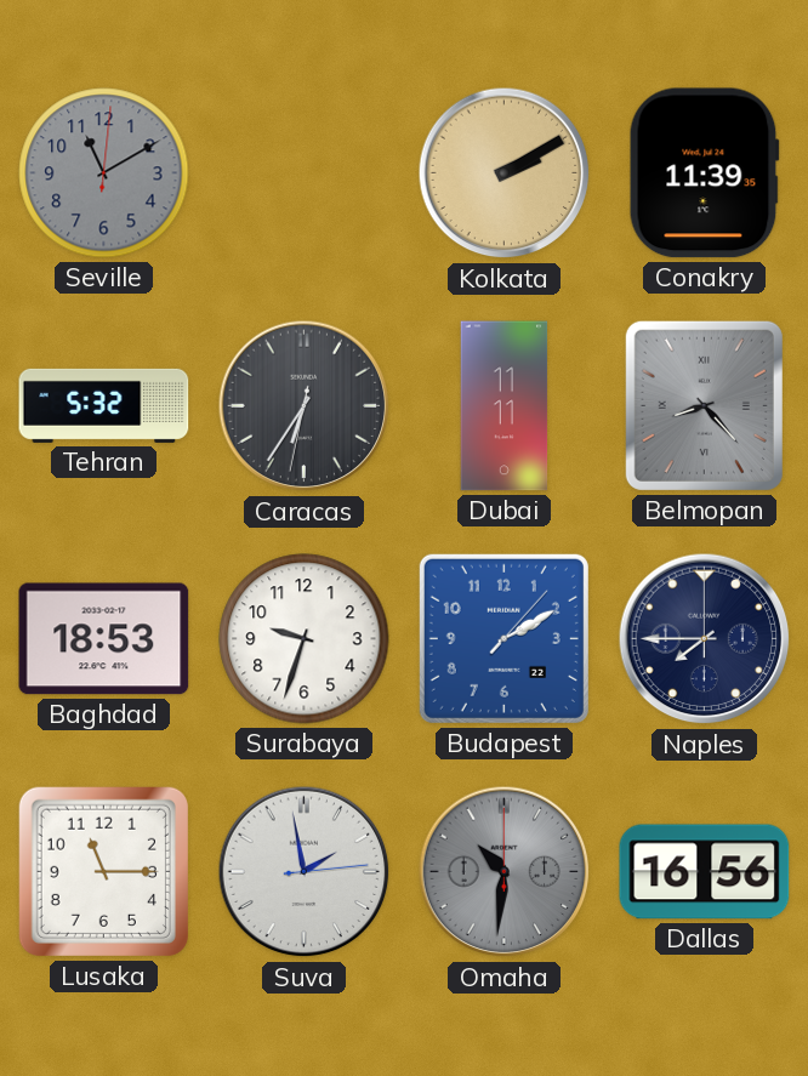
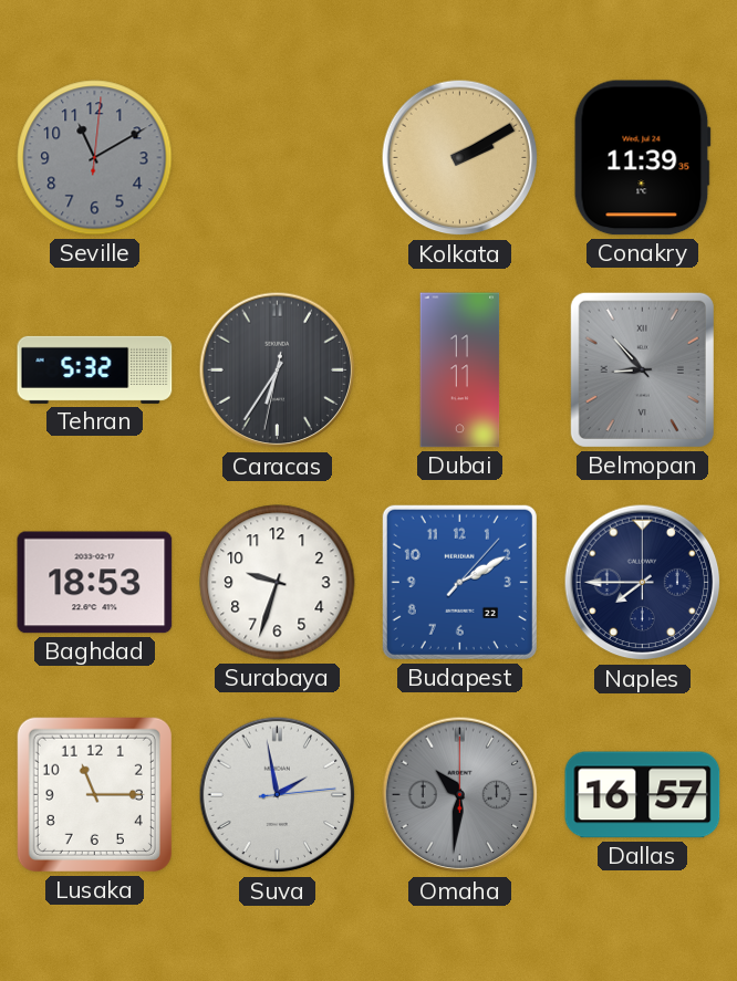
Belmopan: 8:23 -> 8:53 (642, 369)
Dallas: 16:56 -> 16:57 (643, 795)
